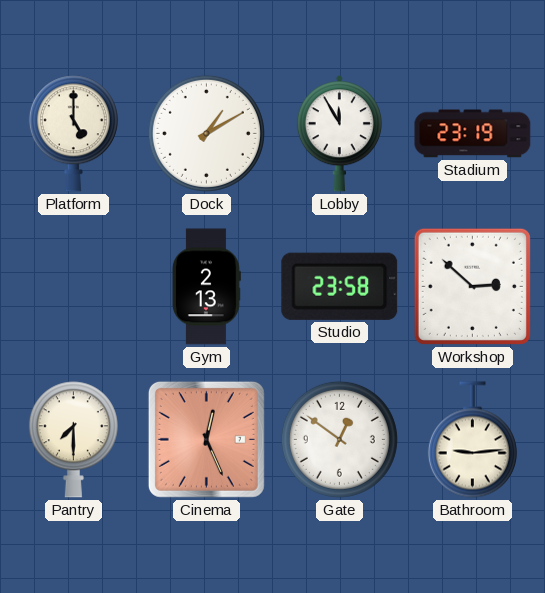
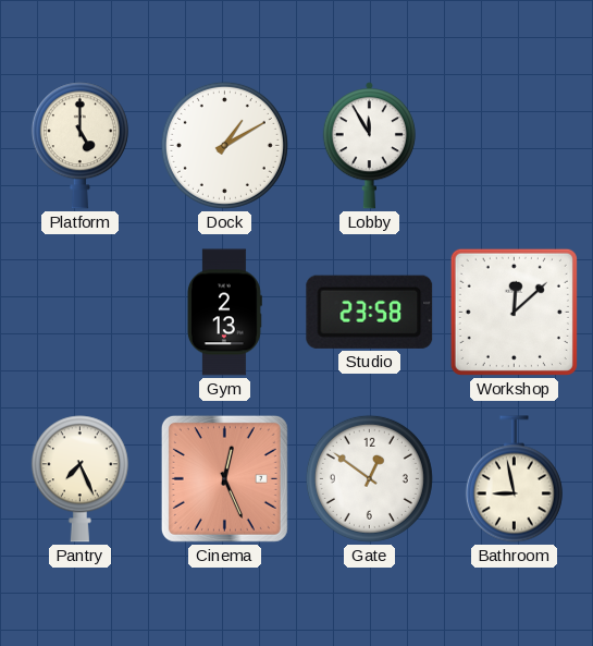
Stadium: 23:19 -> none (473, 134)
Workshop: 2:52 -> 12:08 (514, 312)
Pantry: 7:30 -> 7:26 (79, 479)
Bathroom: 9:14 -> 8:58 (514, 479)
